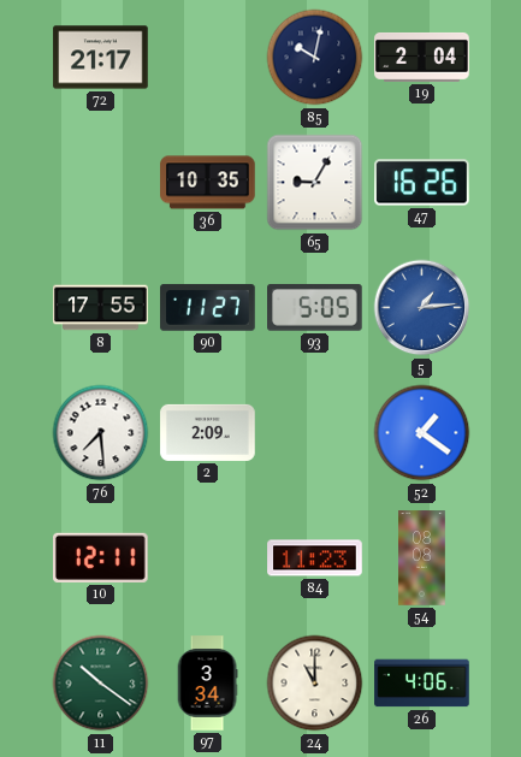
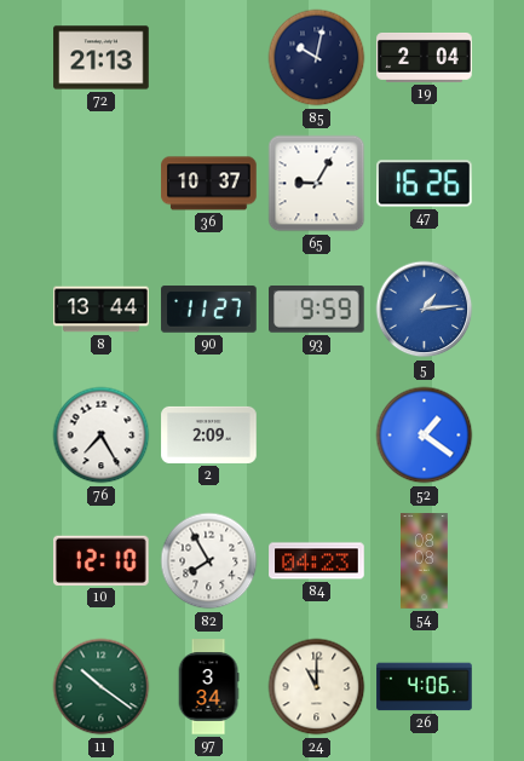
72: 21:17 -> 21:13 (102, 58)
36: 10:35 -> 10:37 (209, 184)
8: 17:55 -> 13:44 (102, 310)
93: 5:05 -> 9:59 (317, 310)
76: 7:29 -> 7:25 (102, 436)
10: 12:11 -> 12:10 (102, 560)
82: none -> 7:55 (209, 561)
84: 11:23 -> 04:23 (317, 561)
